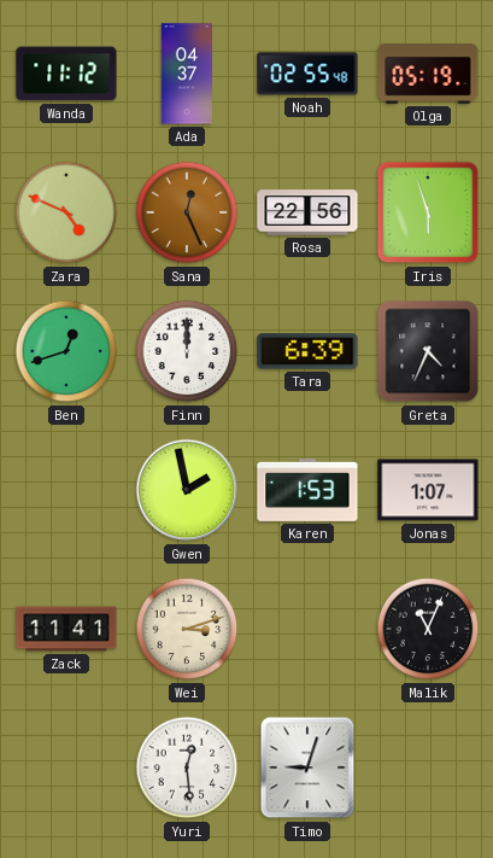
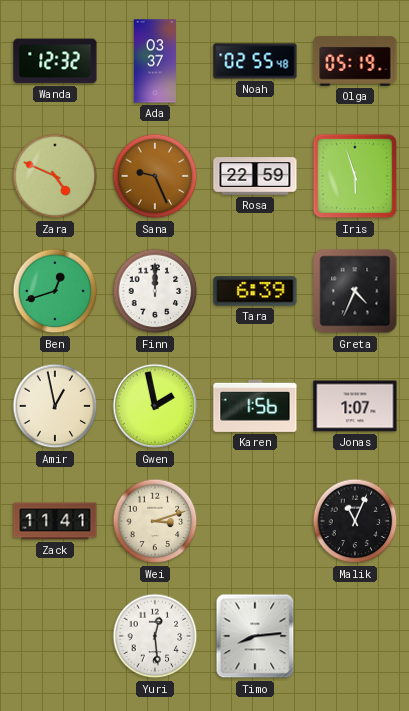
Wanda: 11:12 -> 12:32 (55, 61)
Ada: 04:37 -> 03:37 (154, 61)
Sana: 12:26 -> 9:26 (155, 176)
Rosa: 22:56 -> 22:59 (255, 176)
Amir: none -> 12:58 (55, 406)
Karen: 1:53 -> 1:56 (255, 406)
Timo: 9:03 -> 8:14 (255, 636)
